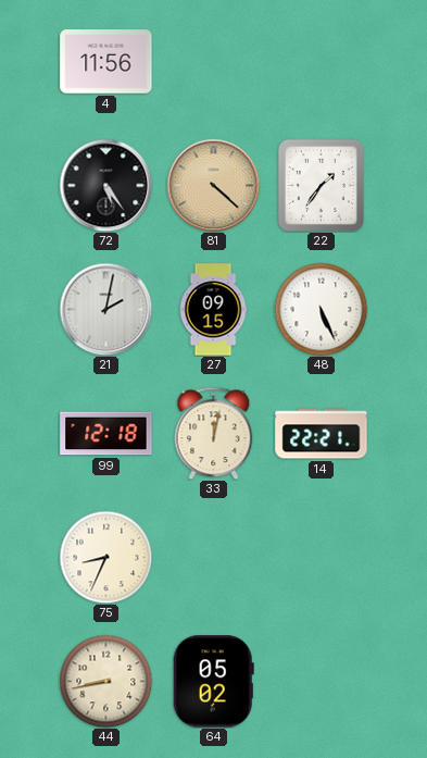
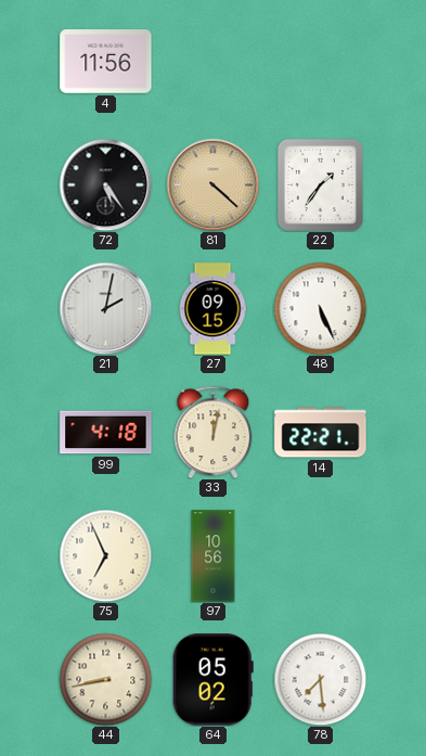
99: 12:18 -> 4:18 (106, 433)
75: 8:34 -> 6:56 (105, 555)
97: none -> 10:56 (214, 556)
78: none -> 7:29 (320, 679)
